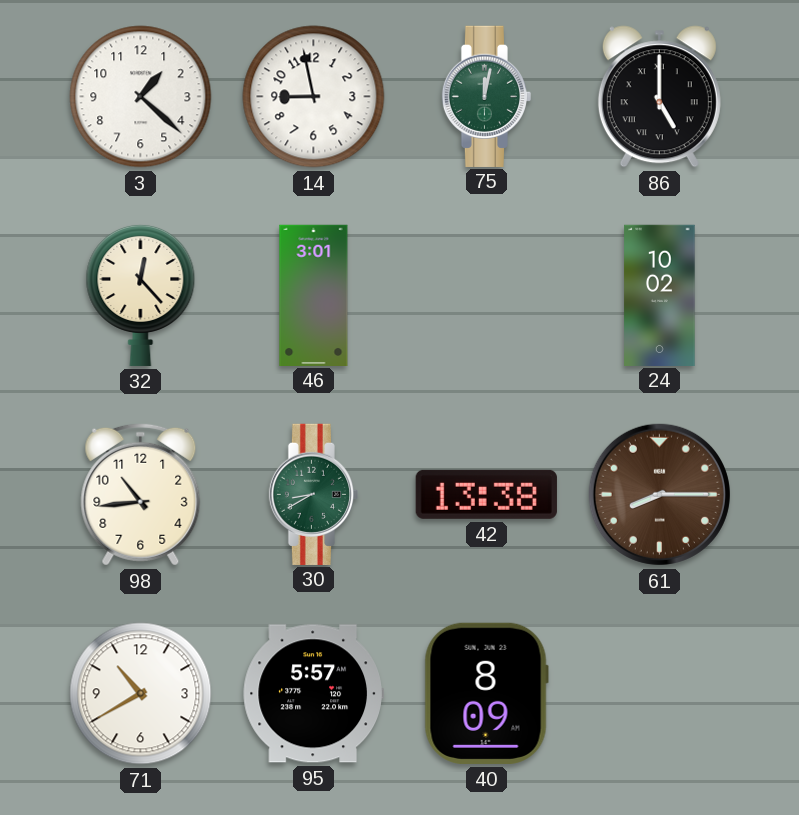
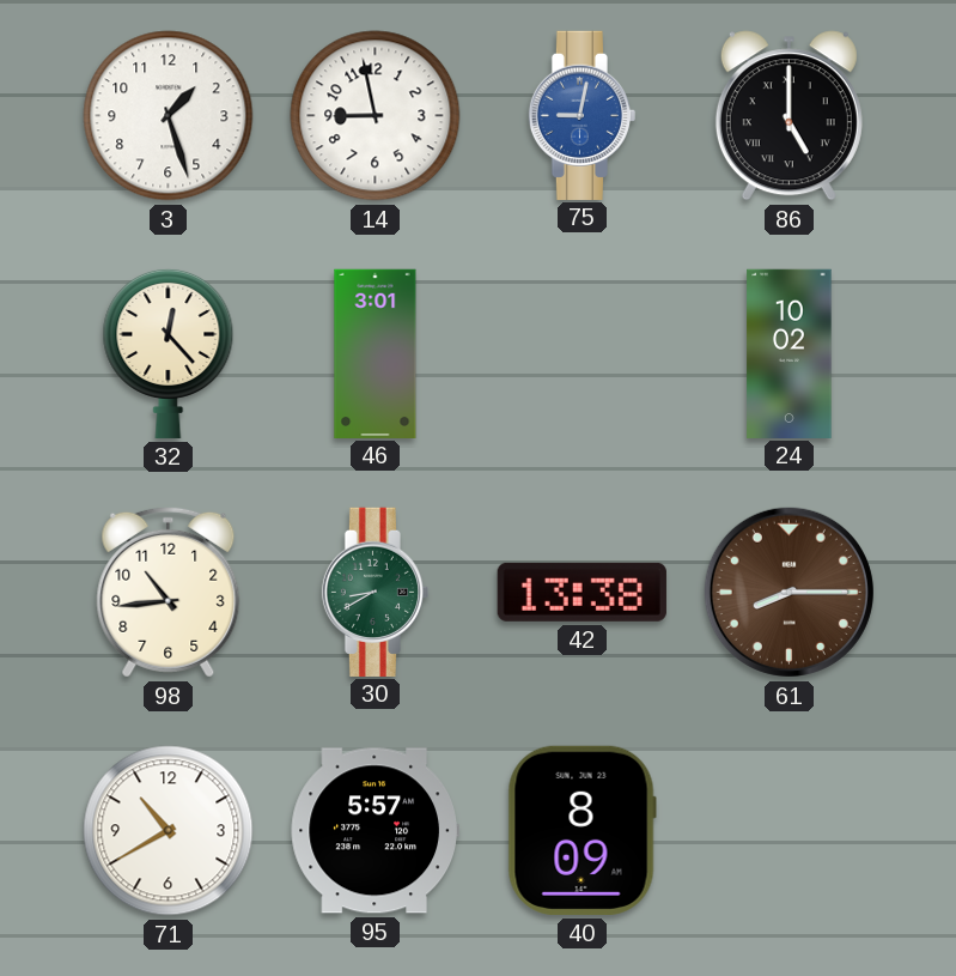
3: 1:22 -> 1:27 (169, 116)
75: 12:02 -> 9:02 (581, 115)
75 dial: green -> blue (581, 115)
